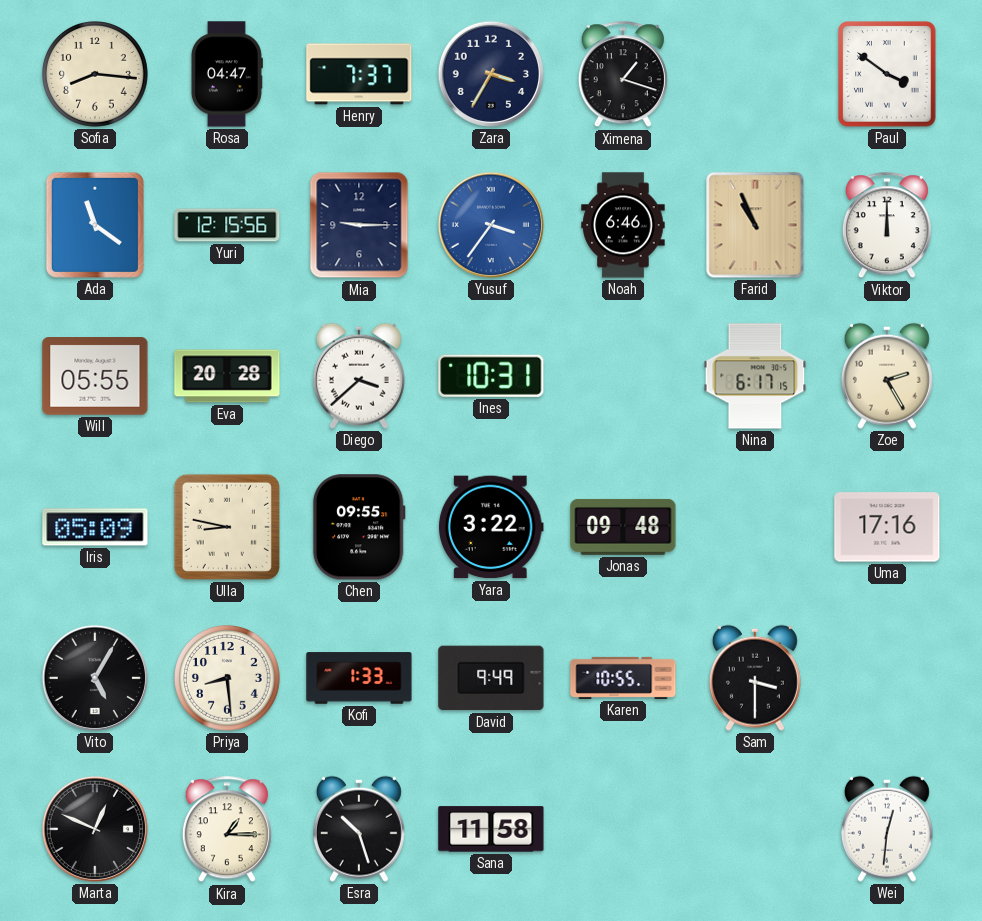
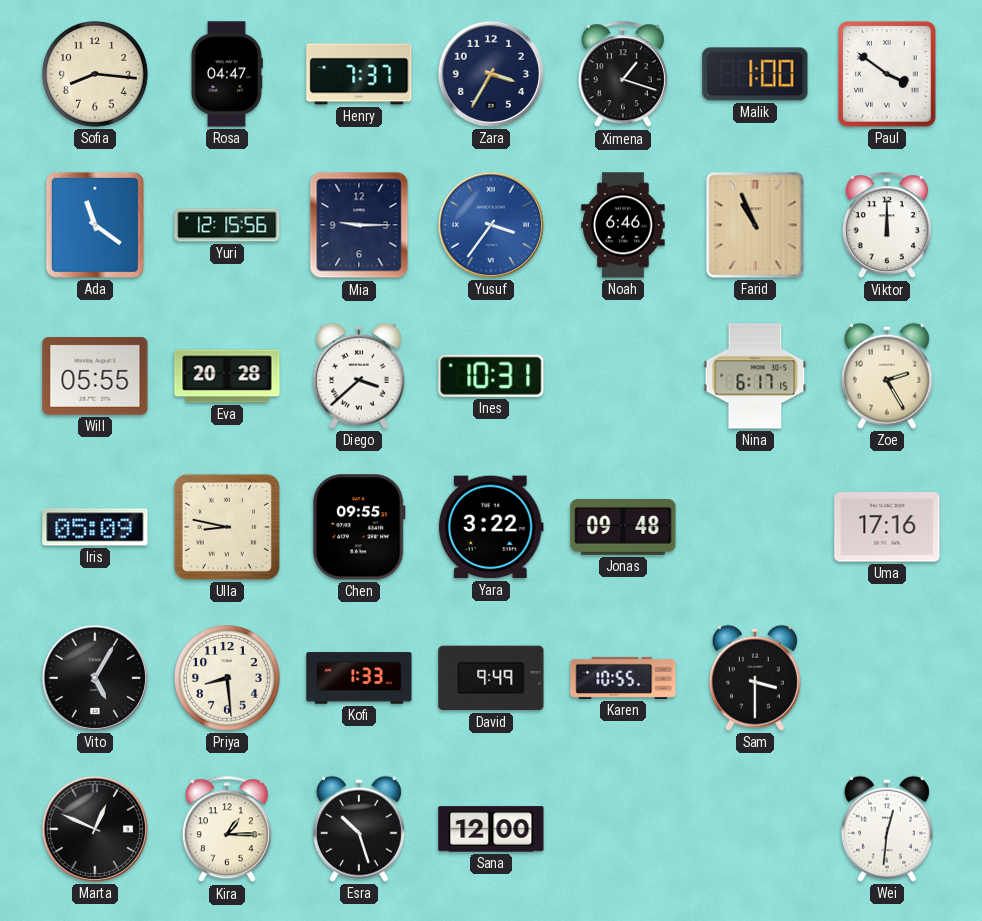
Malik: none -> 1:00 (755, 74)
Sana: 11:58 -> 12:00 (491, 829)
